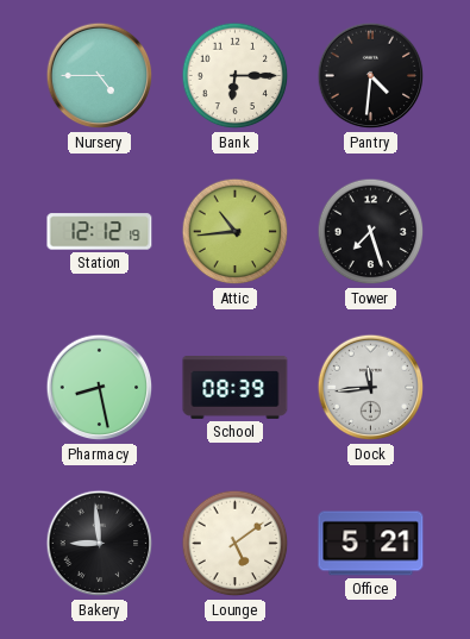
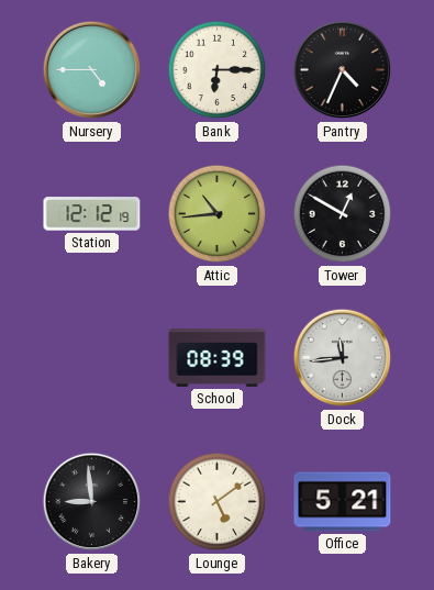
Pantry: 4:31 -> 4:34 (343, 70)
Tower: 7:27 -> 12:50 (343, 214)
Pharmacy: 8:28 -> none (100, 388)
